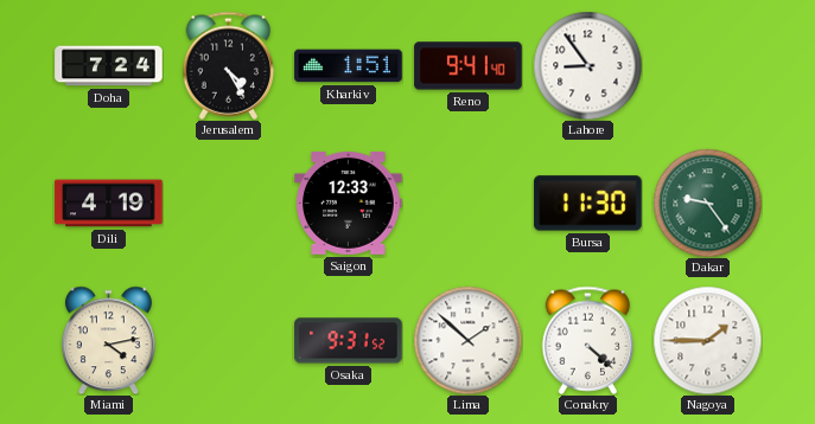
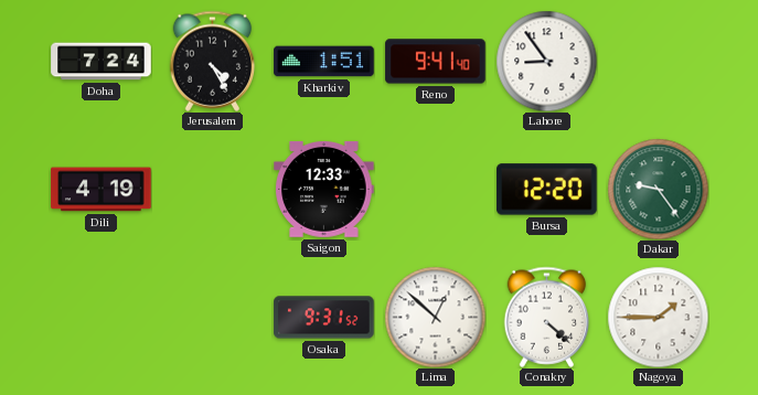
Bursa: 11:30 -> 12:20 (547, 190)
Miami: 4:13 -> none (108, 340)
Lima: 1:52 -> 12:52 (435, 317)
